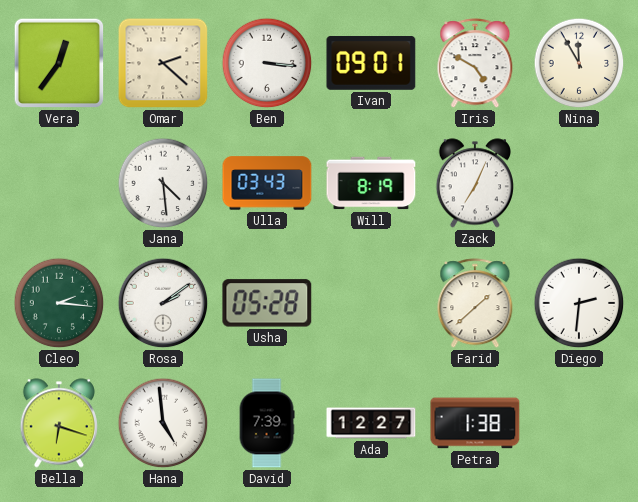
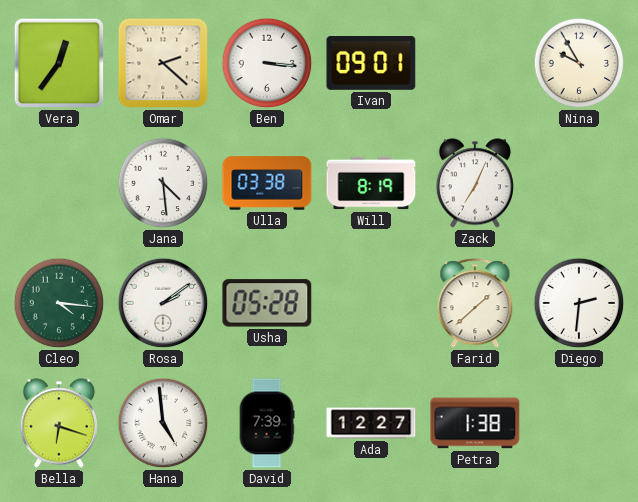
Iris: 4:50 -> none (475, 64)
Nina: 11:55 -> 9:55 (579, 63)
Ulla: 03:43 -> 03:38 (267, 183)
Cleo: 2:16 -> 4:16 (59, 303)
